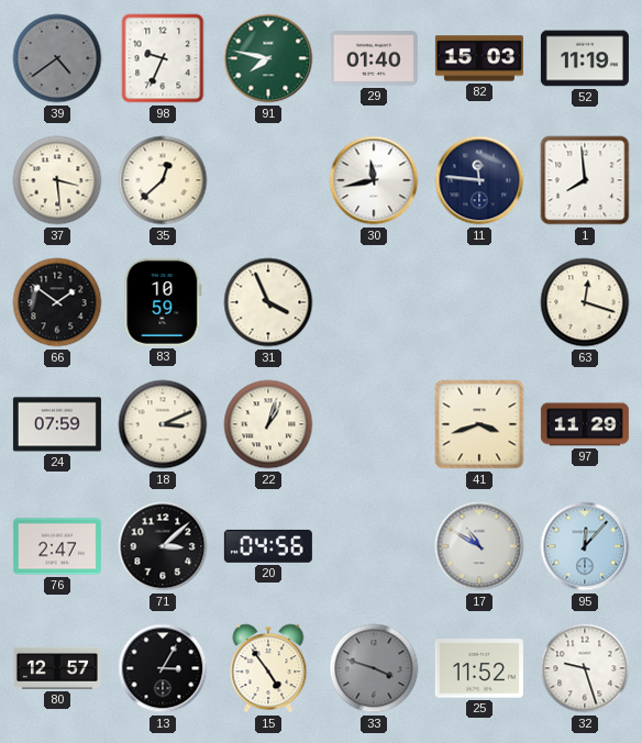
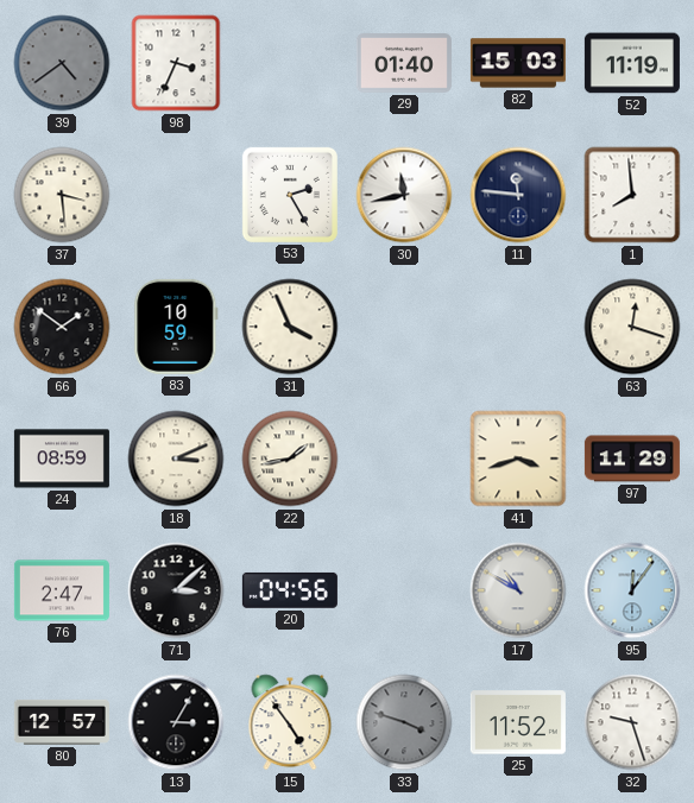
98: 9:34 -> 3:34 (176, 63)
91: 7:47 -> none (268, 58)
35: 12:38 -> none (163, 180)
53: none -> 2:25 (290, 195)
24: 07:59 -> 08:59 (62, 459)
22: 1:03 -> 1:43 (290, 459)
95: 12:07 -> 12:06 (632, 590)
